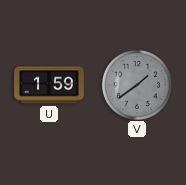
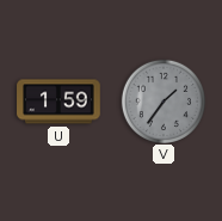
V: 1:39 -> 1:36 (162, 100)
